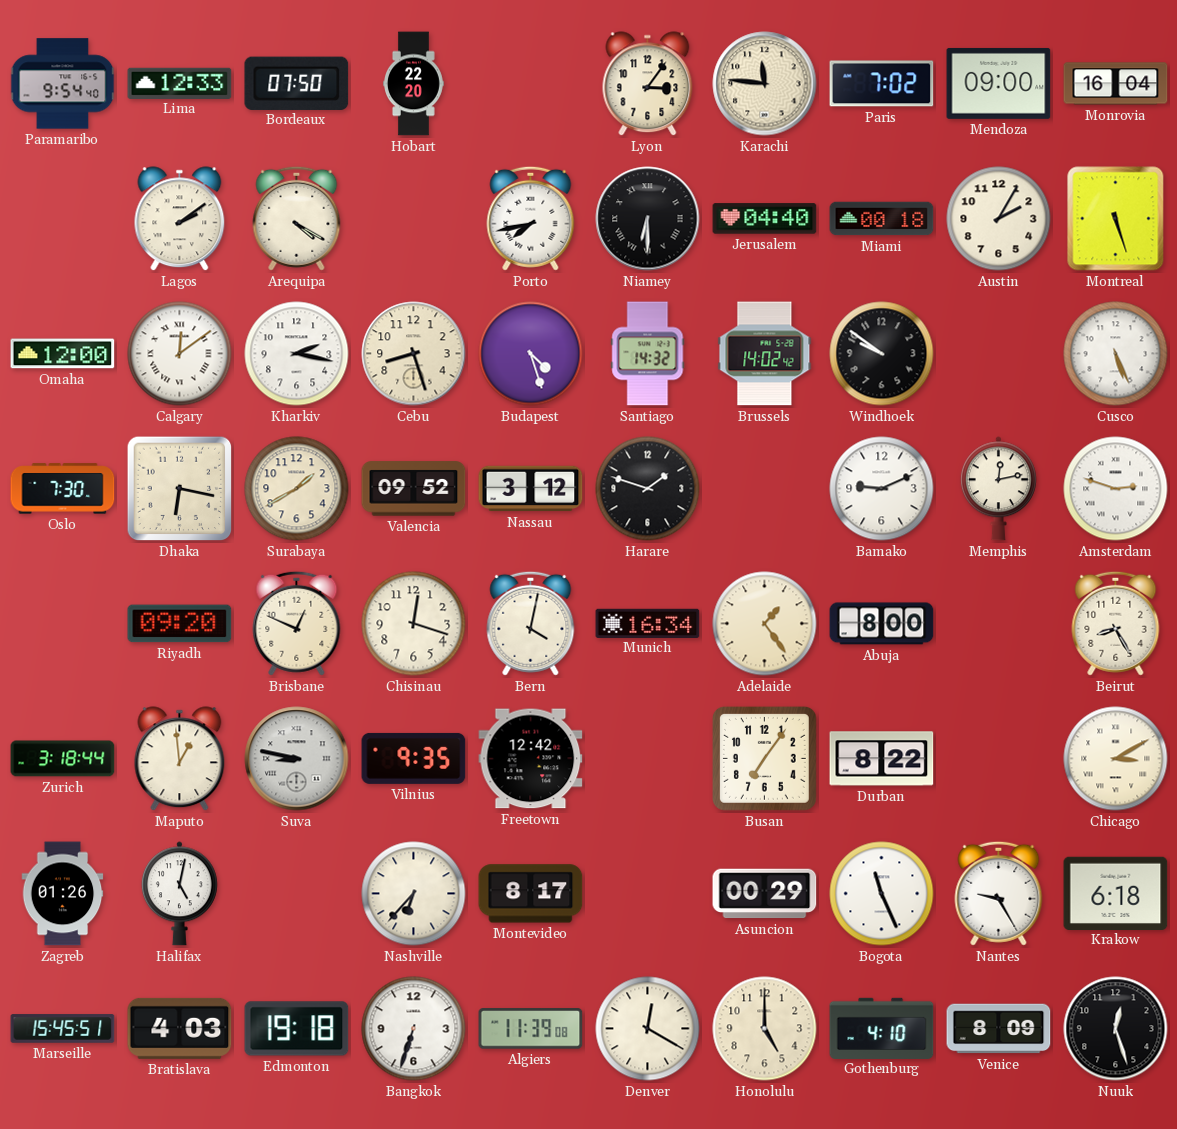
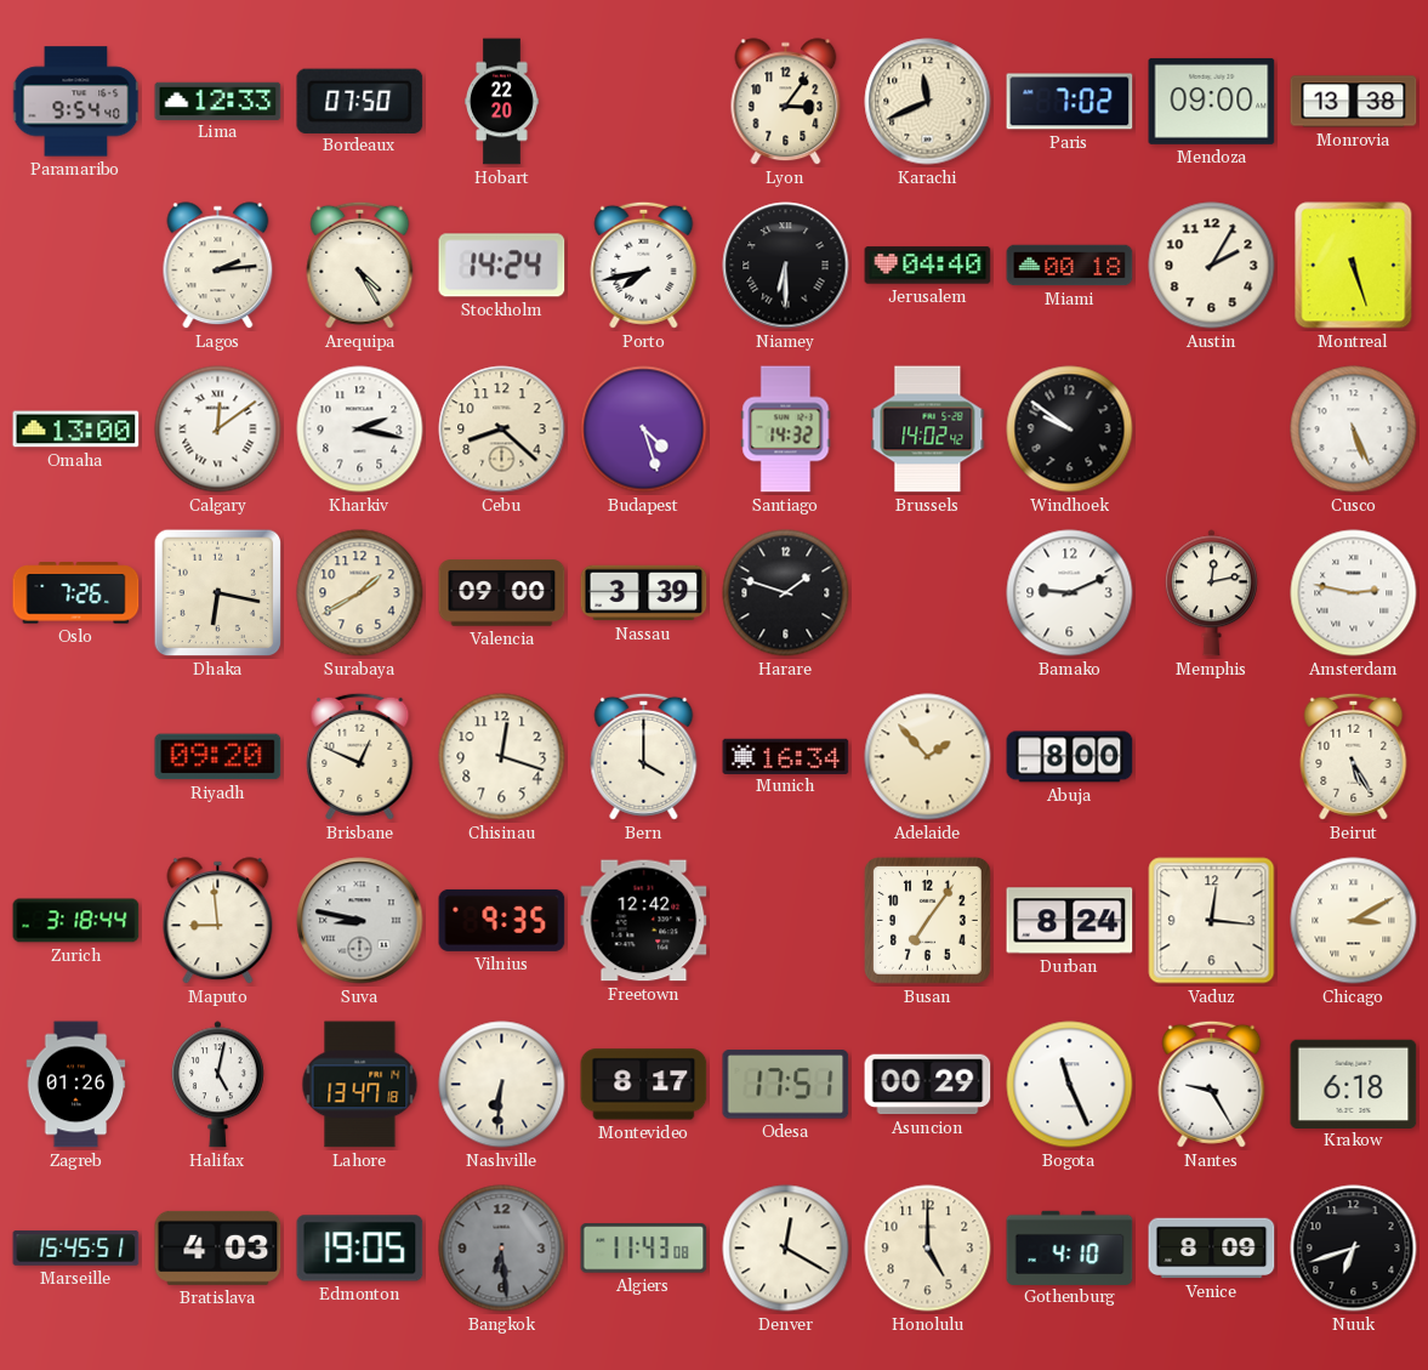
Karachi: 11:46 -> 11:41 (928, 102)
Monrovia: 16:04 -> 13:38 (1354, 102)
Lagos: 2:09 -> 2:14 (218, 266)
Arequipa: 4:20 -> 4:25 (360, 265)
Stockholm: none -> 14:24 (502, 266)
Omaha: 12:00 -> 13:00 (76, 430)
Cebu: 8:27 -> 8:22 (502, 430)
Oslo: 7:30 -> 7:26 (76, 593)
Valencia: 09:52 -> 09:00 (502, 593)
Nassau: 3:12 -> 3:39 (644, 593)
Amsterdam: 2:48 -> 2:47 (1354, 593)
Bern: 4:02 -> 4:00 (644, 756)
Adelaide: 1:24 -> 1:53 (928, 757)
Beirut: 8:25 -> 5:25 (1354, 756)
Maputo: 12:59 -> 8:59 (218, 921)
Durban: 8:22 -> 8:24 (1070, 921)
Vaduz: none -> 12:16 (1212, 921)
Lahore: none -> 13:47 (360, 1085)
Nashville: 6:37 -> 6:31 (502, 1085)
Odesa: none -> 17:51 (786, 1085)
Edmonton: 19:18 -> 19:05 (360, 1249)
Bangkok: 6:33 -> 6:29 (502, 1249)
Bangkok dial: white -> grey (502, 1249)
Algiers: 11:39 -> 11:43 (644, 1249)
Nuuk: 12:27 -> 6:42 (1354, 1249)
